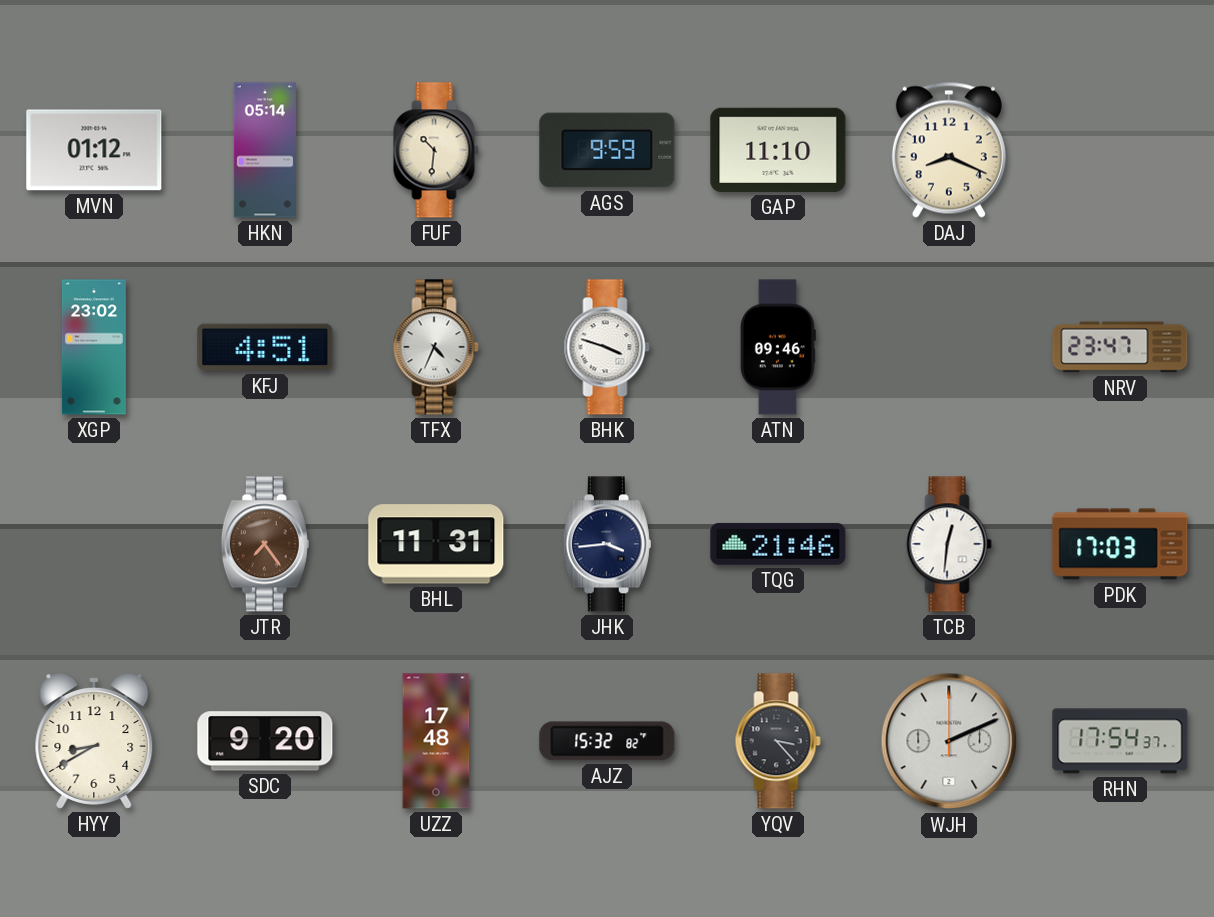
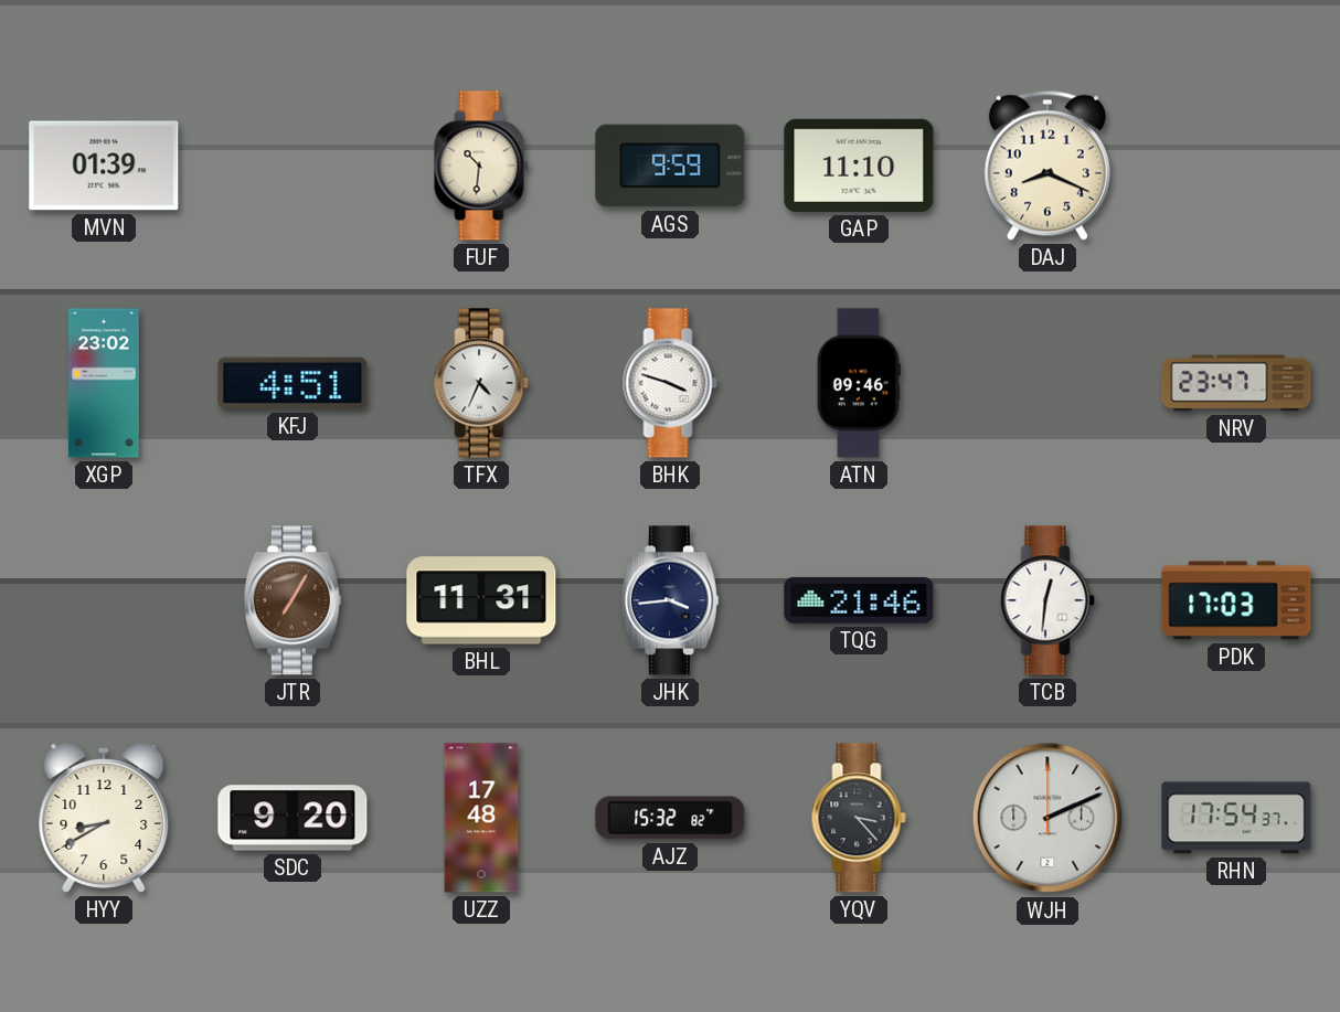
MVN: 01:12 -> 01:39 (104, 166)
HKN: 05:14 -> none (265, 150)
JTR: 7:24 -> 7:05 (293, 600)
